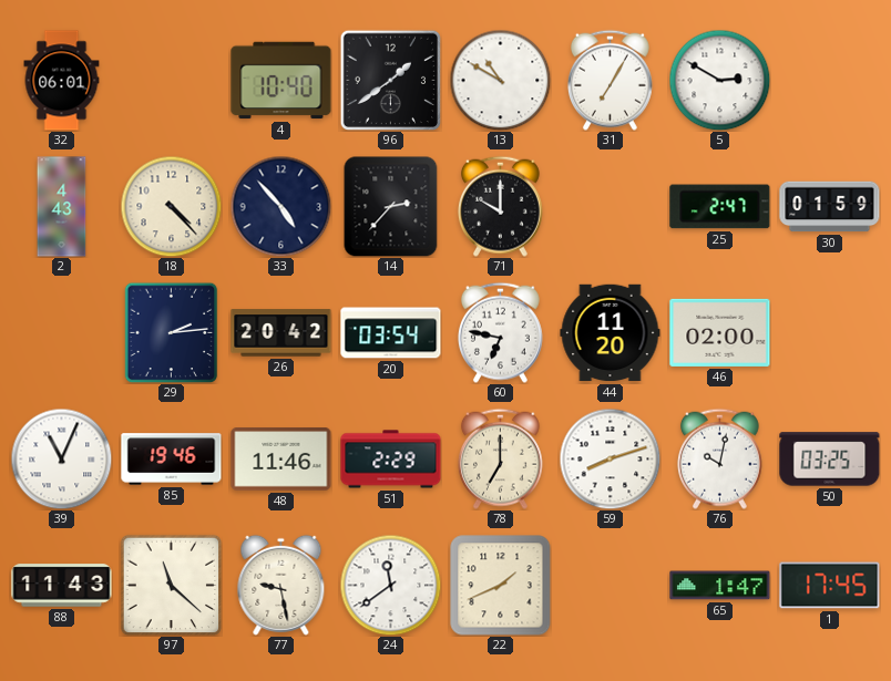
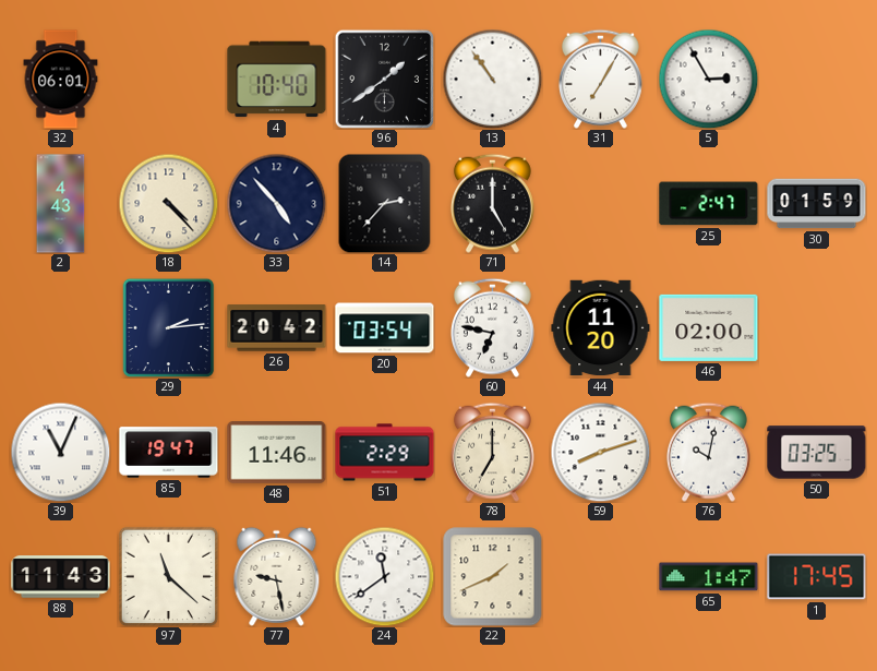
13: 10:50 -> 10:54 (492, 79)
5: 2:50 -> 2:55 (708, 79)
71: 10:00 -> 5:00 (492, 203)
85: 19:46 -> 19:47 (169, 453)
